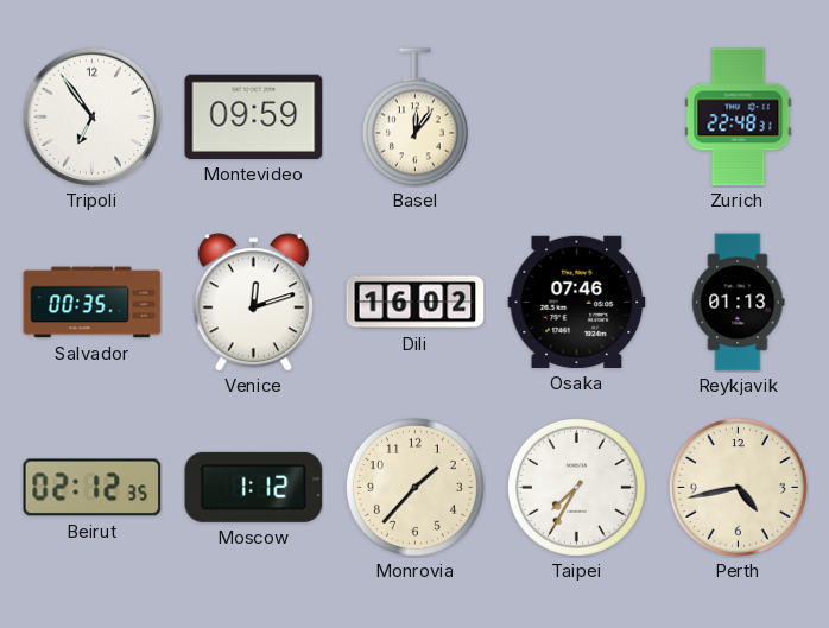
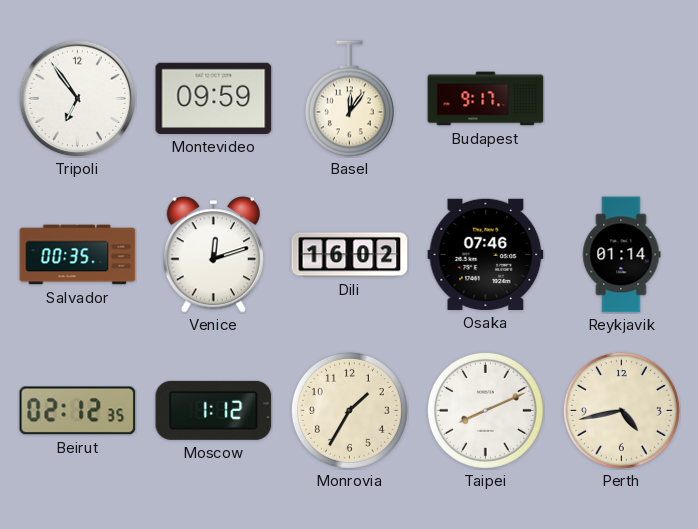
Budapest: none -> 9:17 (486, 99)
Zurich: 22:48 -> none (739, 118)
Reykjavik: 01:13 -> 01:14 (622, 255)
Monrovia: 1:37 -> 1:35 (349, 410)
Taipei: 7:35 -> 8:11 (485, 410)
